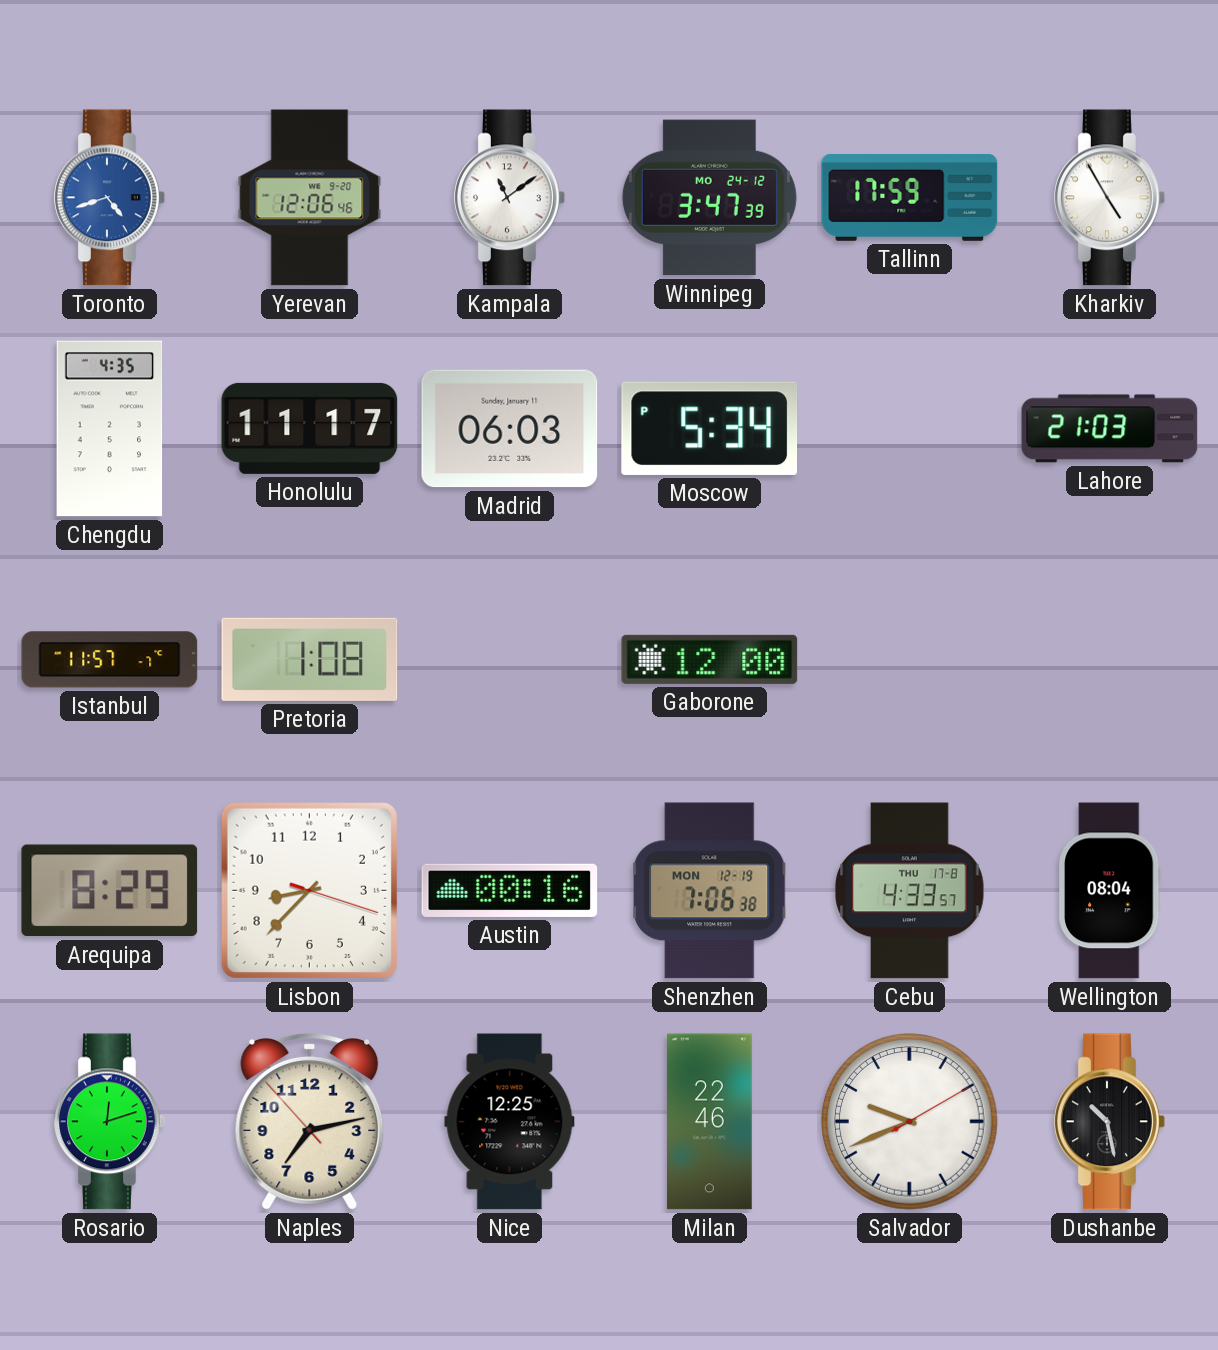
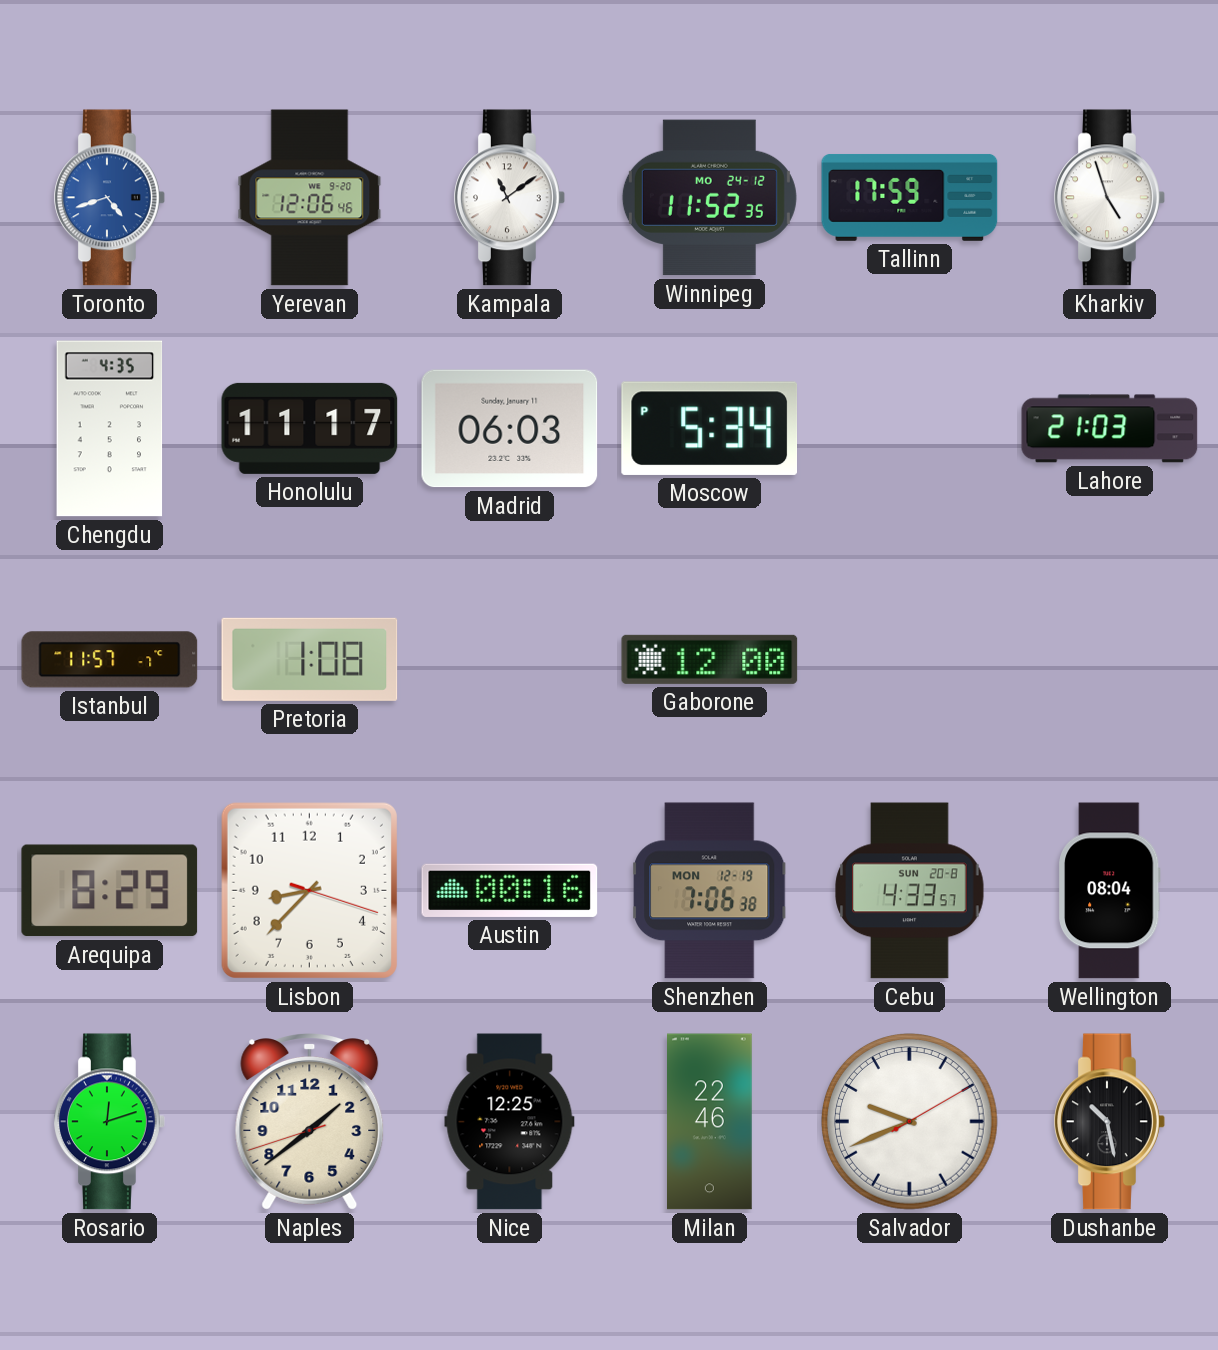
Winnipeg: 3:47 -> 11:52 (709, 198)
Kharkiv: 4:55 -> 4:57 (1110, 198)
Cebu date: THU 17-8 -> SUN 20-8 (910, 891)
Naples: 7:12 -> 1:38 (310, 1122)
